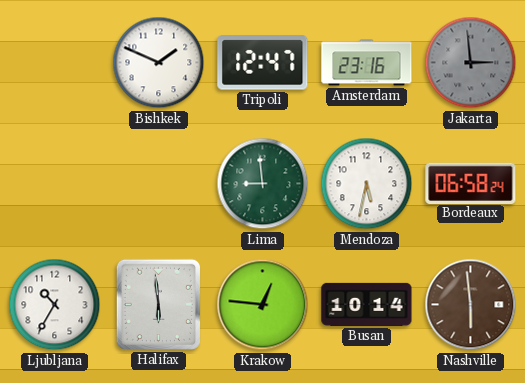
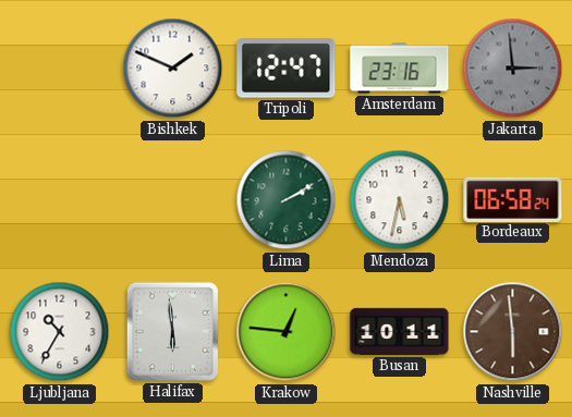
Lima: 8:59 -> 2:10 (287, 200)
Busan: 10:14 -> 10:11 (400, 331)
